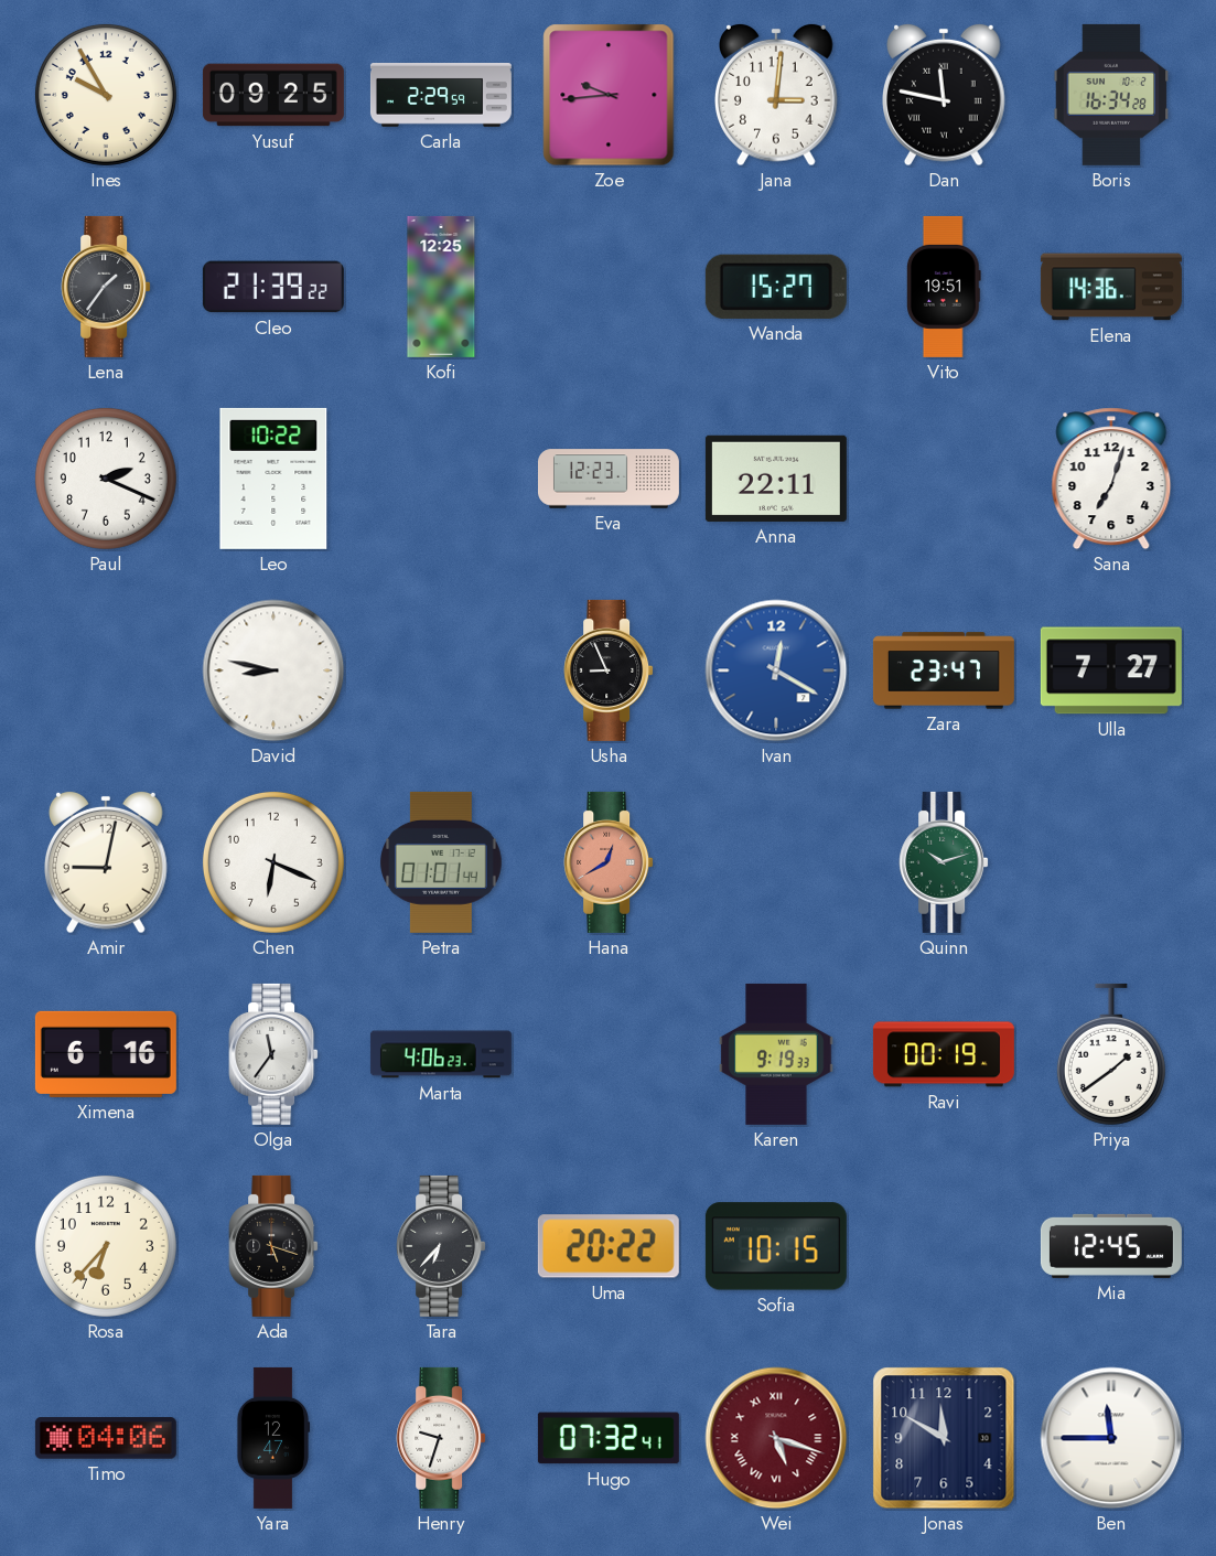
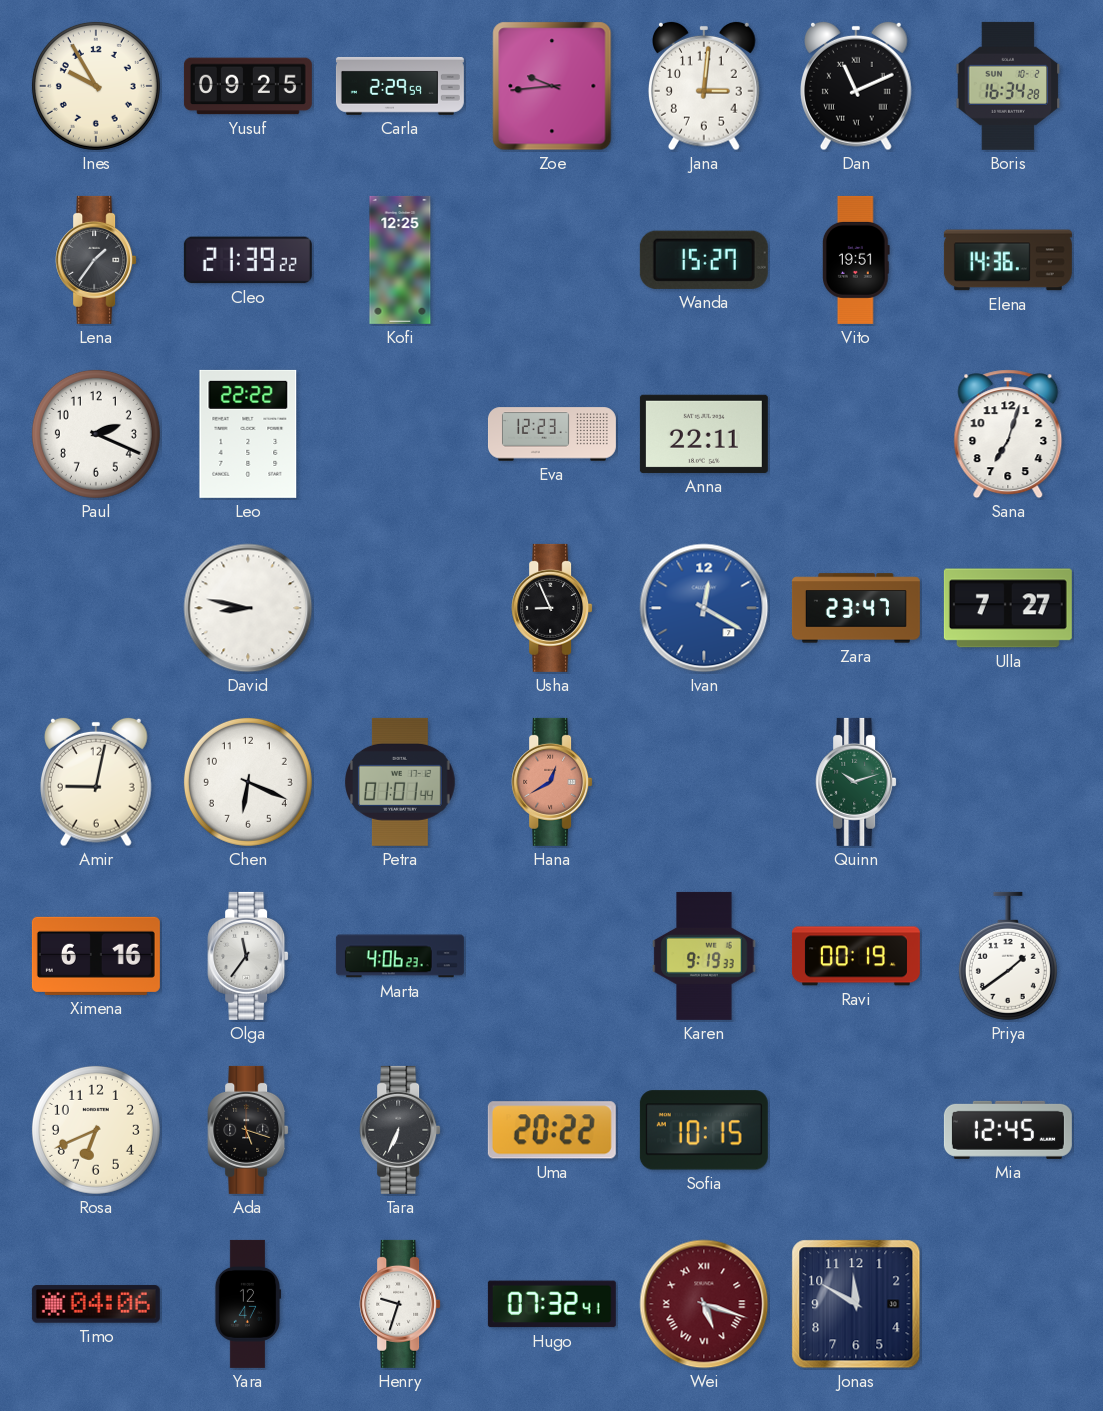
Dan: 11:47 -> 11:11 (857, 86)
Leo: 10:22 -> 22:22 (248, 434)
Rosa: 6:37 -> 6:41 (96, 1130)
Tara: 6:37 -> 6:34 (400, 1130)
Ben: 11:45 -> none (1111, 1438)
